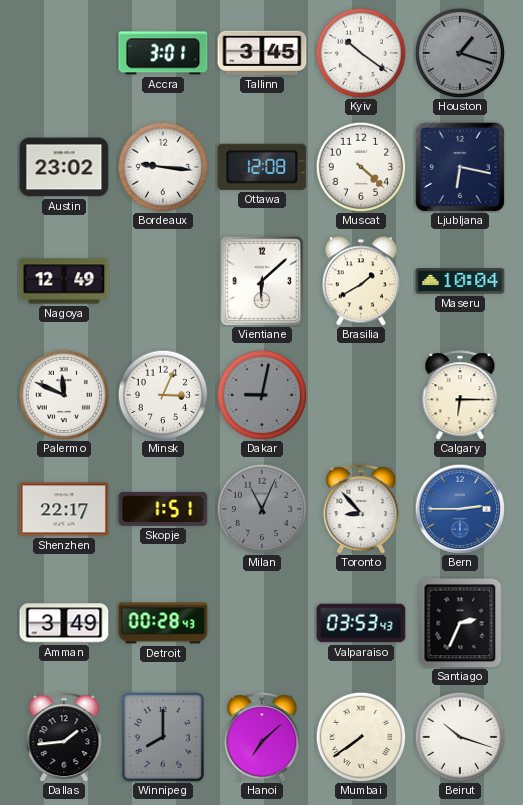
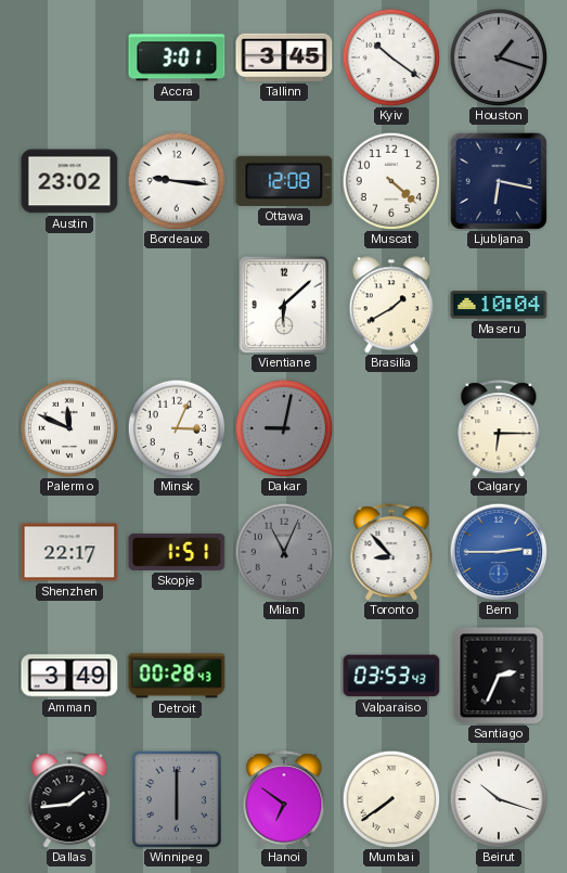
Nagoya: 12:49 -> none (64, 281)
Winnipeg: 8:00 -> 6:00 (178, 800)
Hanoi: 7:08 -> 6:51 (284, 799)
